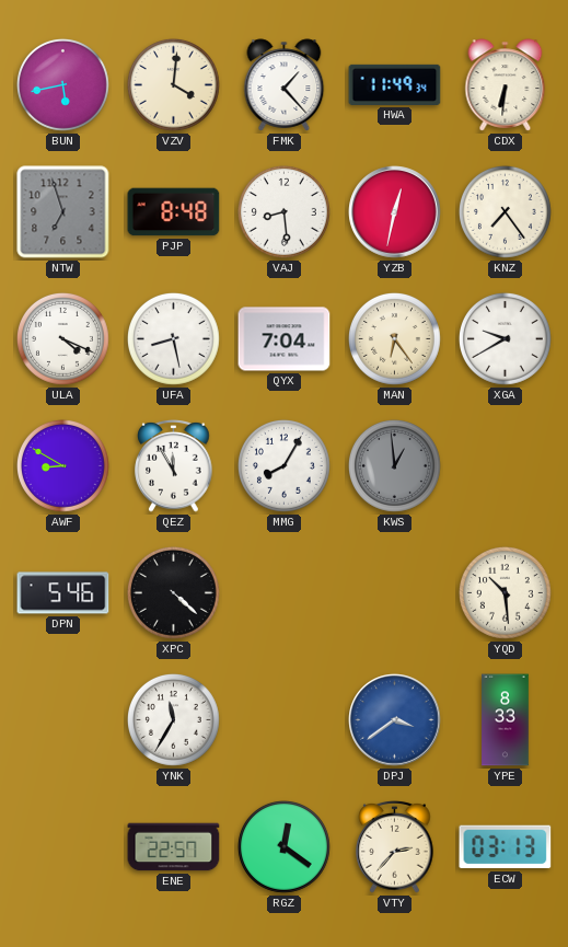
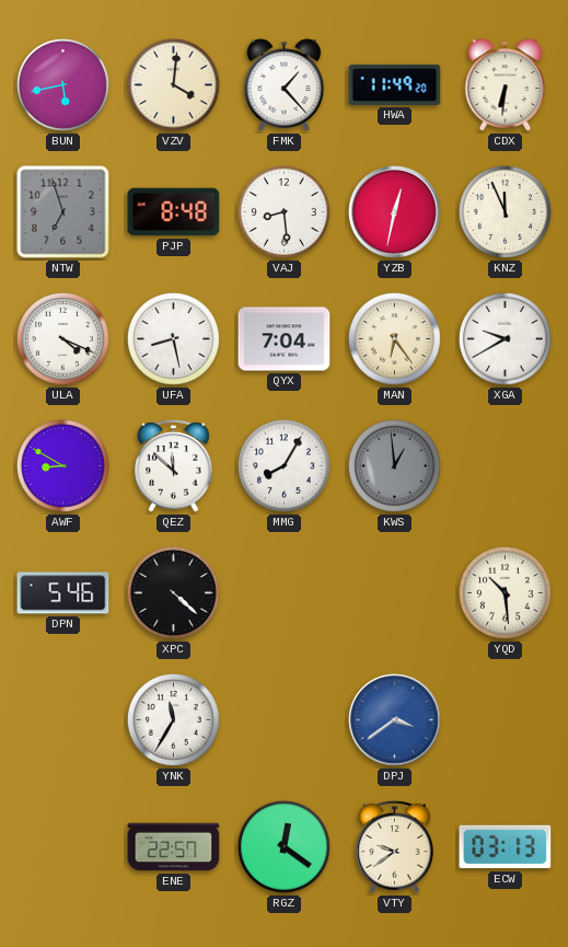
HWA: 11:49:34 -> 11:49:20 (395, 84)
KNZ: 7:24 -> 11:56 (505, 211)
QEZ: 11:55 -> 11:52 (174, 466)
YPE: 8:33 -> none (506, 720)
VTY: 2:37 -> 9:39 (395, 847)
